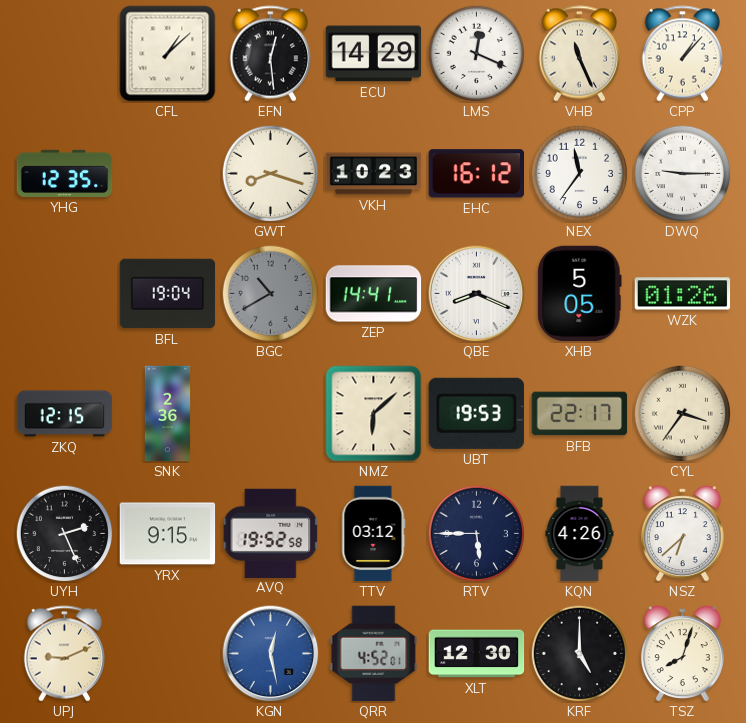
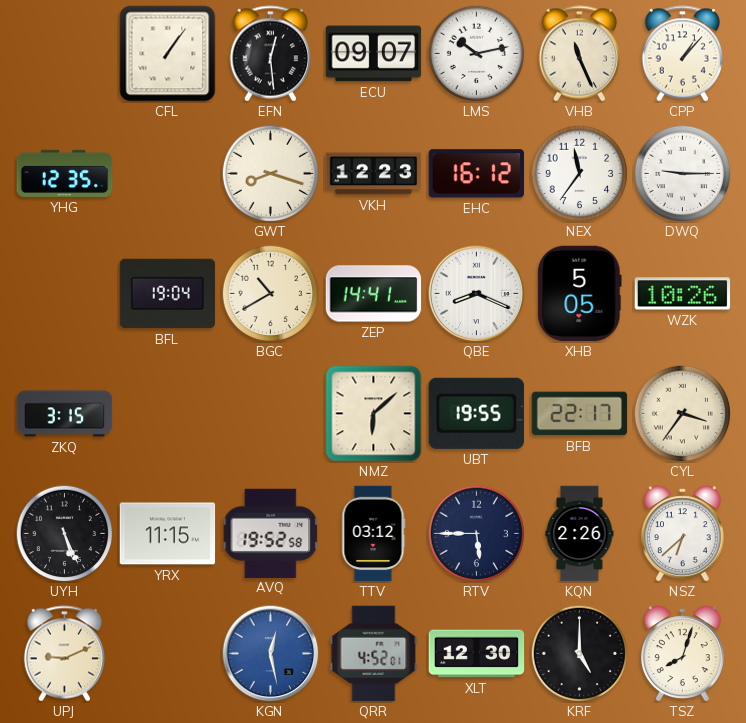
CFL: 1:08 -> 1:06 (168, 54)
ECU: 14:29 -> 09:07 (374, 54)
LMS: 12:19 -> 10:13 (476, 53)
VKH: 10:23 -> 12:23 (374, 174)
BGC dial: grey -> cream (270, 293)
WZK: 01:26 -> 10:26 (683, 294)
ZKQ: 12:15 -> 3:15 (65, 414)
SNK: 2:36 -> none (168, 414)
UBT: 19:53 -> 19:55 (476, 413)
UYH: 2:26 -> 5:26 (64, 533)
YRX: 9:15 -> 11:15 (168, 534)
KQN: 4:26 -> 2:26 (580, 534)
